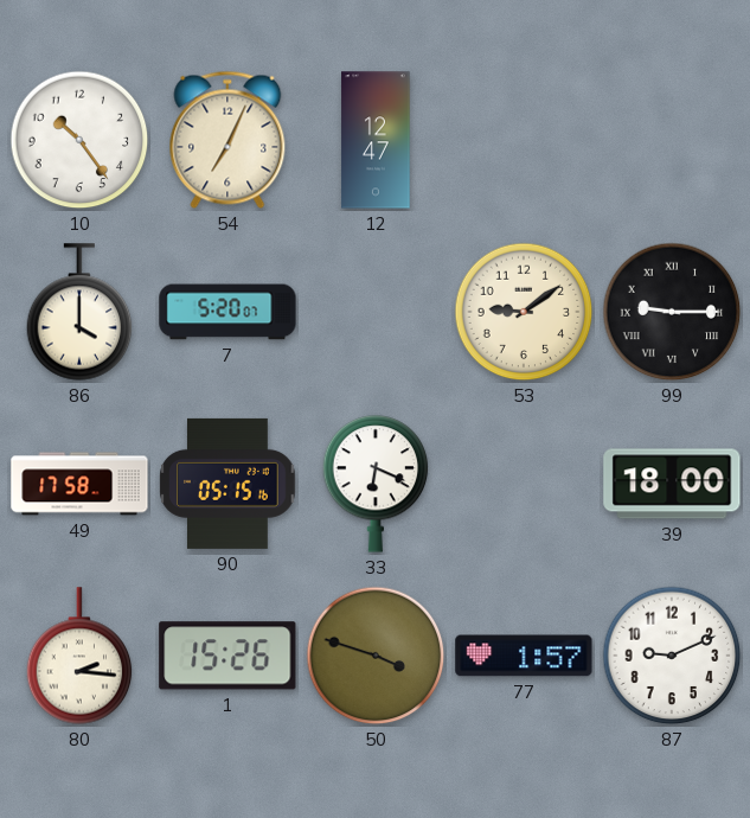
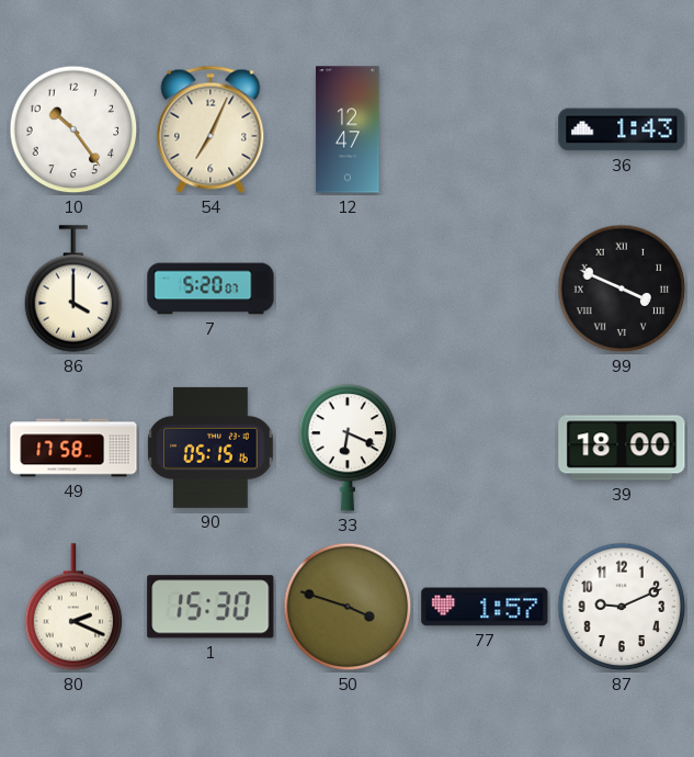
36: none -> 1:43 (622, 129)
53: 9:09 -> none (524, 312)
99: 9:15 -> 3:49 (622, 289)
80: 2:16 -> 2:19 (73, 607)
1: 15:26 -> 15:30 (211, 607)
